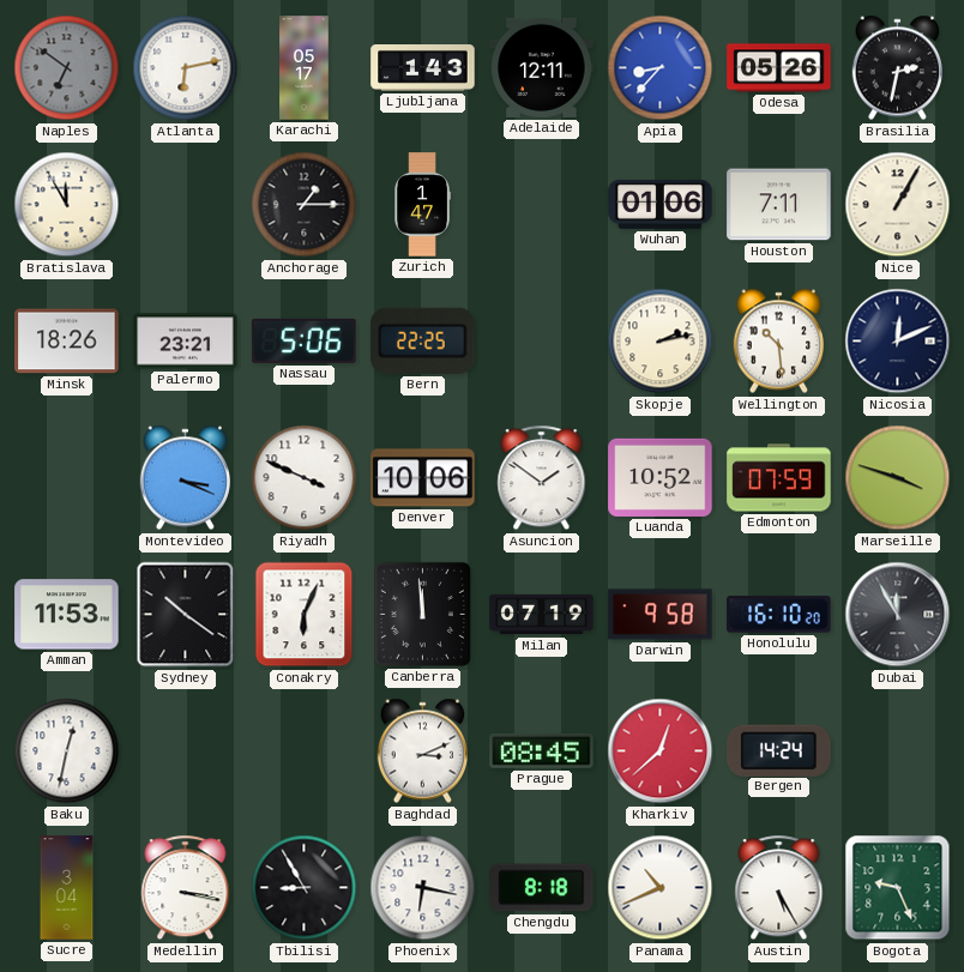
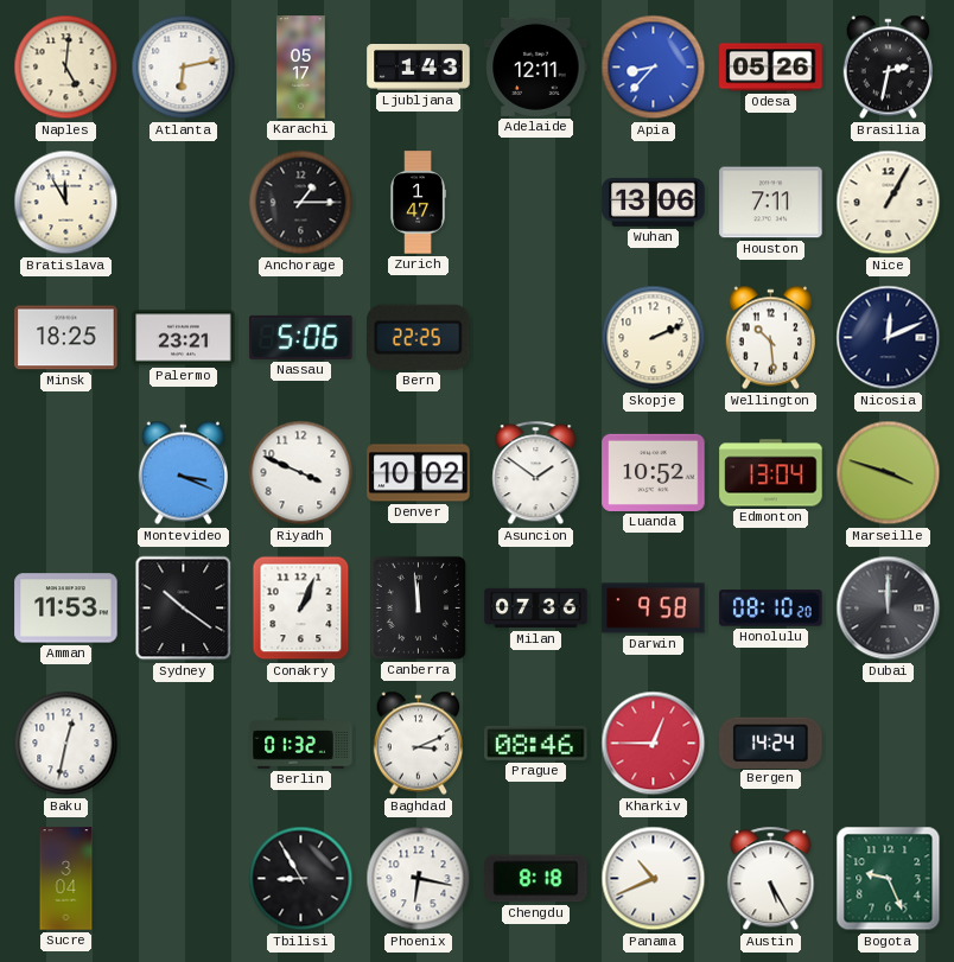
Naples: 6:51 -> 5:01 (66, 68)
Naples dial: grey -> cream (66, 68)
Wuhan: 01:06 -> 13:06 (654, 202)
Minsk: 18:26 -> 18:25 (66, 338)
Skopje: 2:13 -> 2:11 (654, 338)
Denver: 10:06 -> 10:02 (419, 473)
Edmonton: 07:59 -> 13:04 (771, 473)
Conakry: 6:04 -> 1:04 (301, 609)
Milan: 07:19 -> 07:36 (536, 609)
Honolulu: 16:10 -> 08:10 (771, 609)
Dubai: 11:55 -> 12:00 (889, 609)
Berlin: none -> 01:32 (301, 744)
Prague: 08:45 -> 08:46 (536, 743)
Kharkiv: 12:38 -> 12:45 (654, 744)
Medellin: 3:17 -> none (186, 888)
